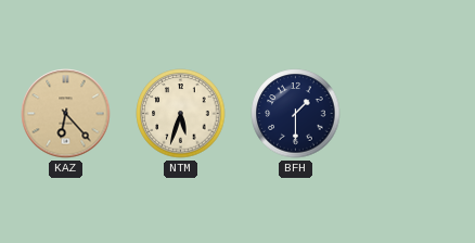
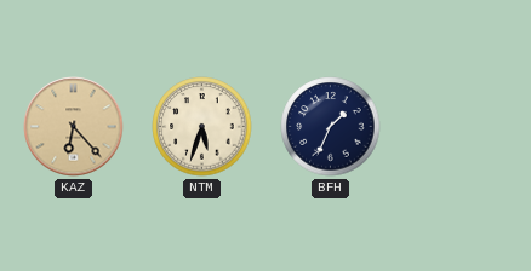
BFH: 1:30 -> 1:34 (331, 127)
